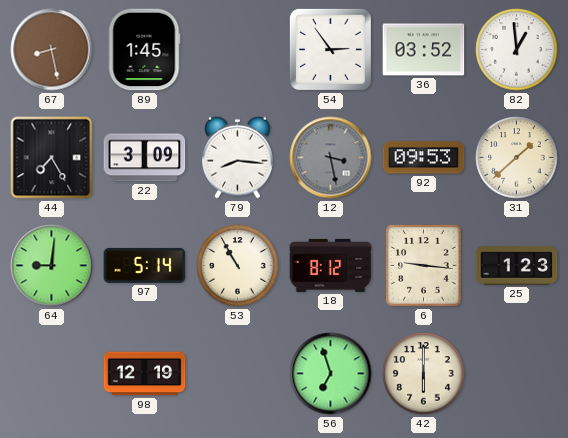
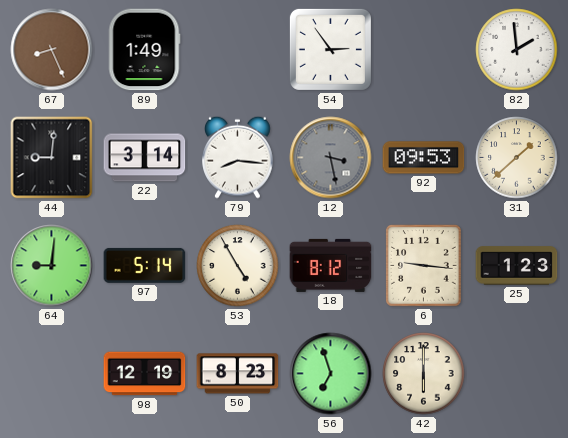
67: 8:28 -> 8:26 (52, 50)
89: 1:45 -> 1:49 (144, 50)
36: 03:52 -> none (424, 50)
82: 12:59 -> 1:59 (517, 50)
44: 7:25 -> 9:01 (52, 158)
22: 3:09 -> 3:14 (145, 158)
53: 10:55 -> 4:55 (238, 266)
50: none -> 8:23 (238, 374)
